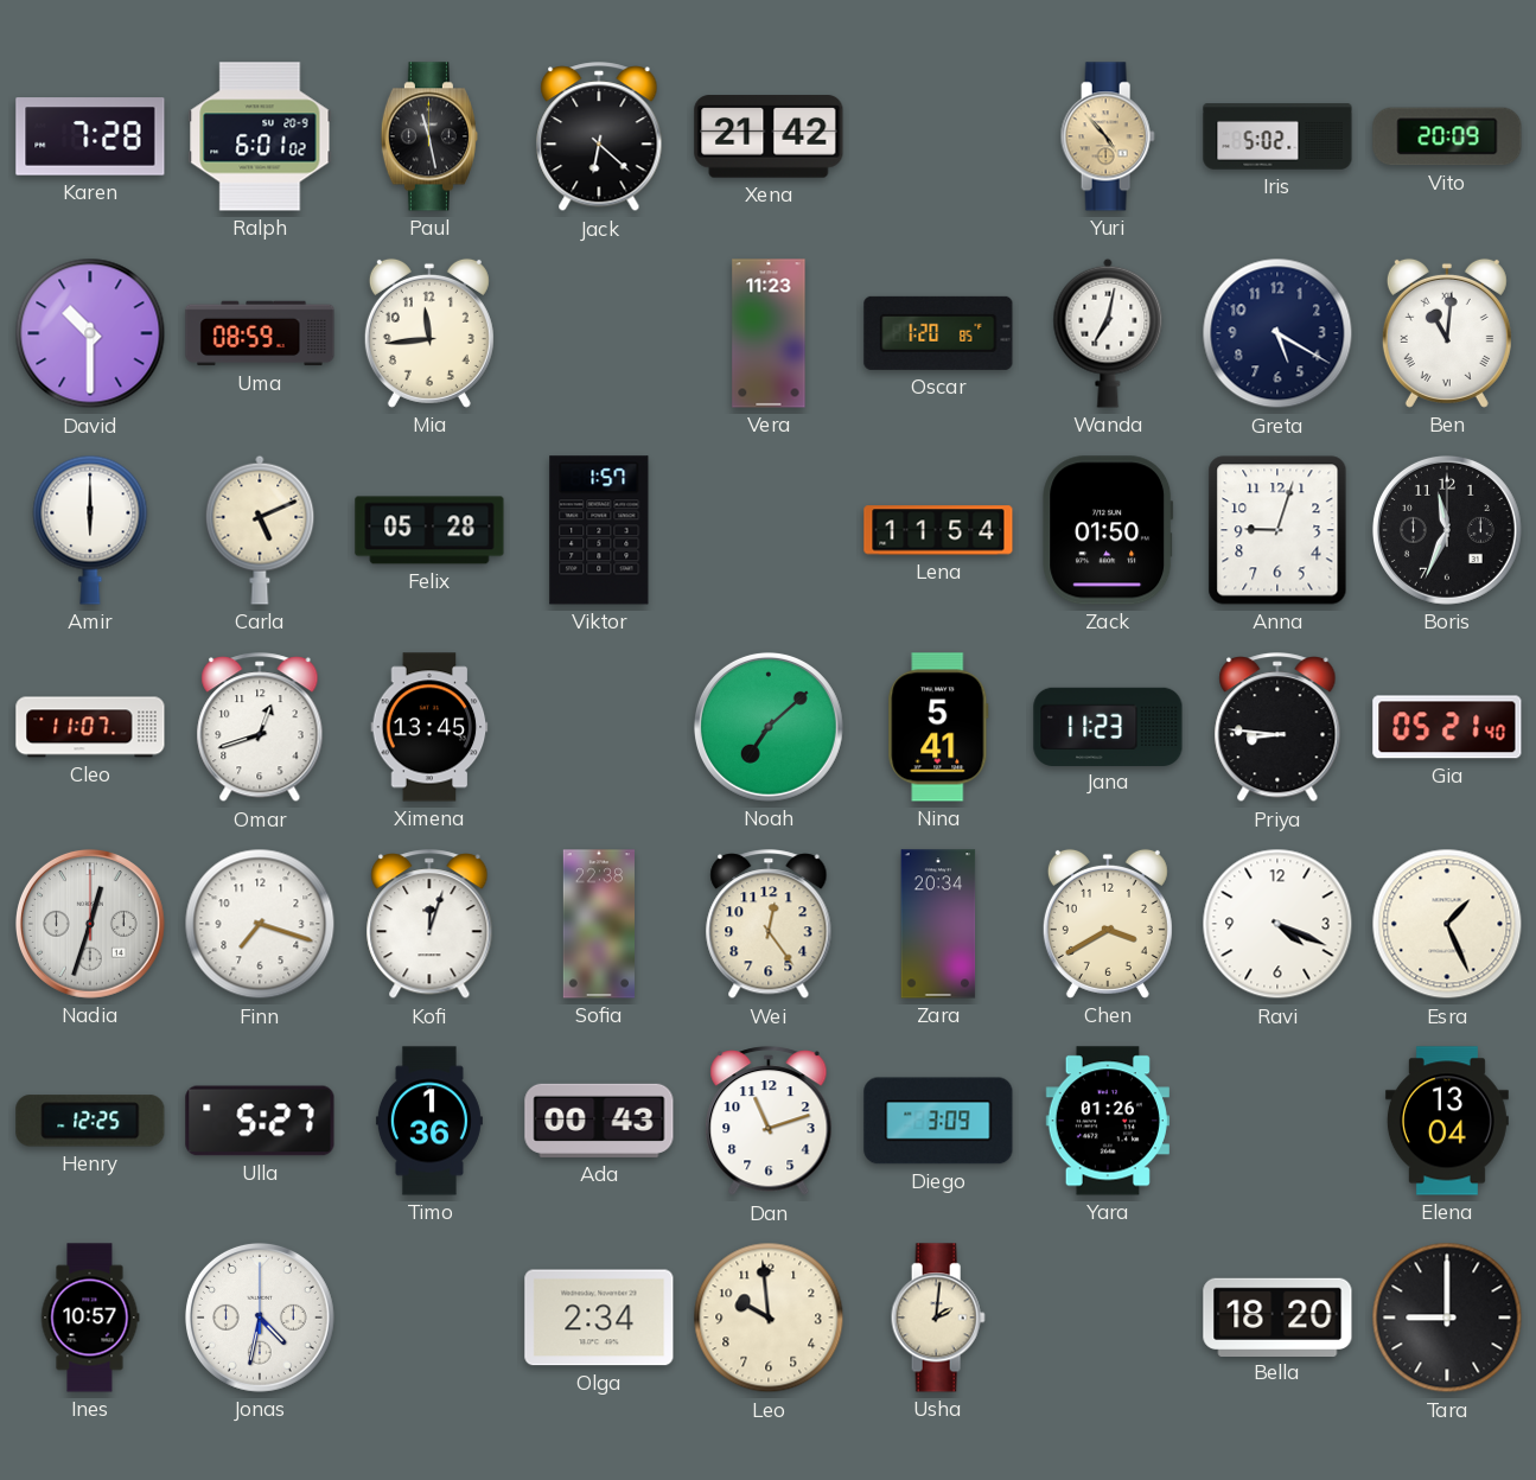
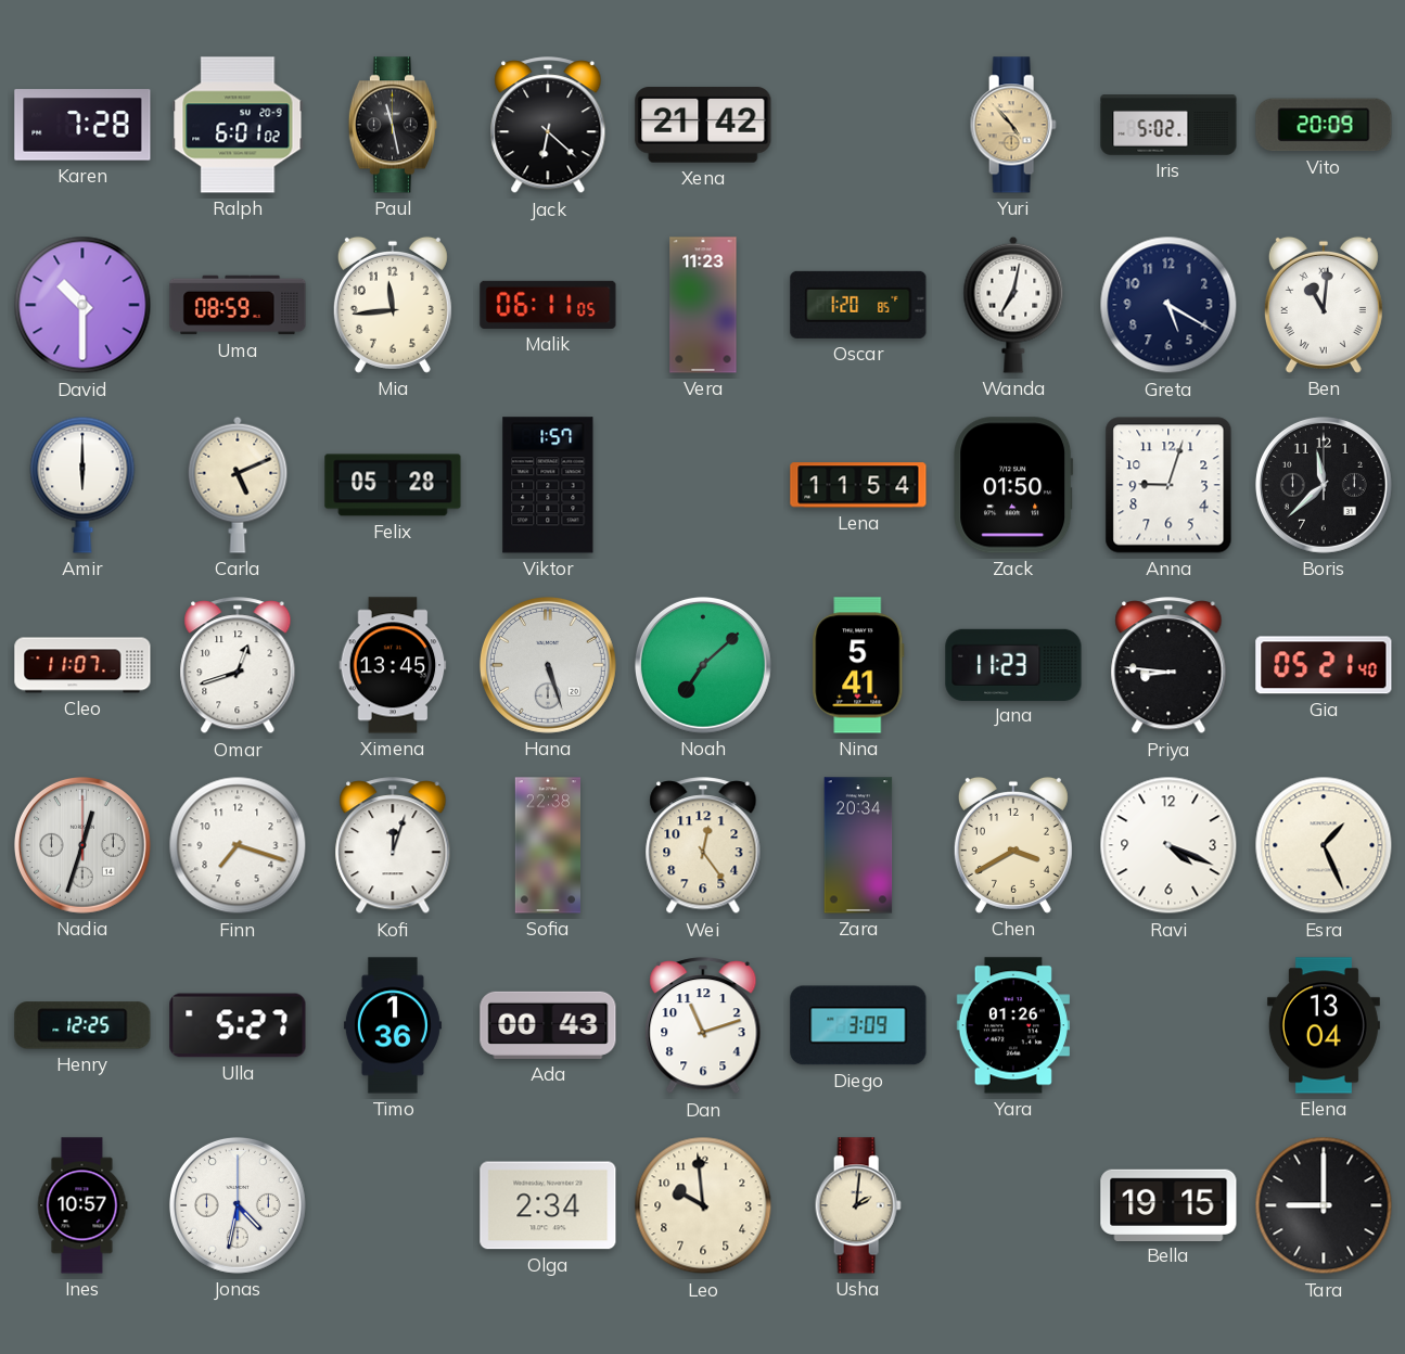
Malik: none -> 06:11 (548, 305)
Boris: 11:34 -> 11:38 (1324, 485)
Hana: none -> 5:27 (548, 665)
Bella: 18:20 -> 19:15 (1168, 1204)
